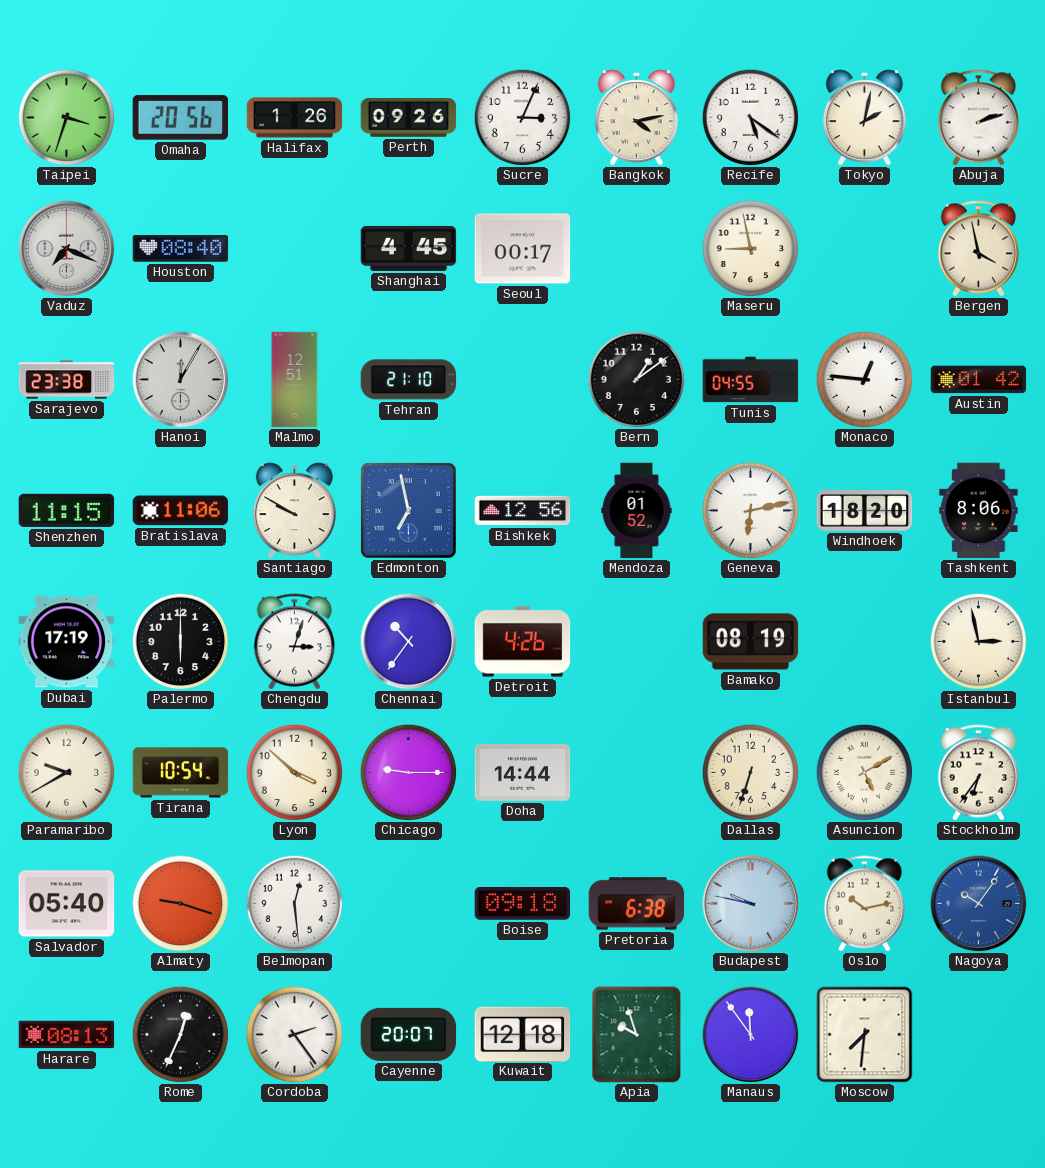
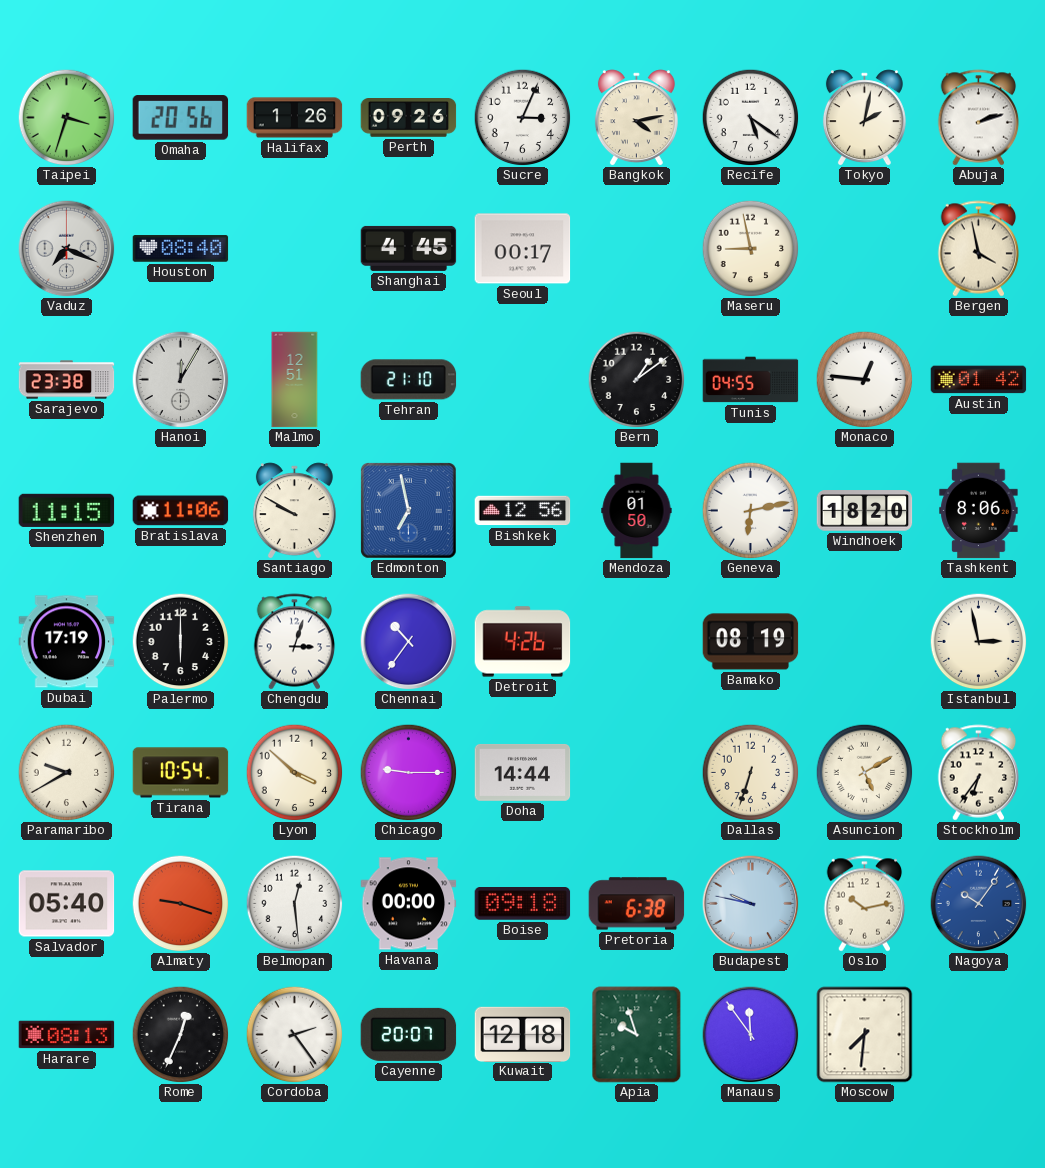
Mendoza: 01:52 -> 01:50 (637, 511)
Havana: none -> 00:00 (409, 904)
